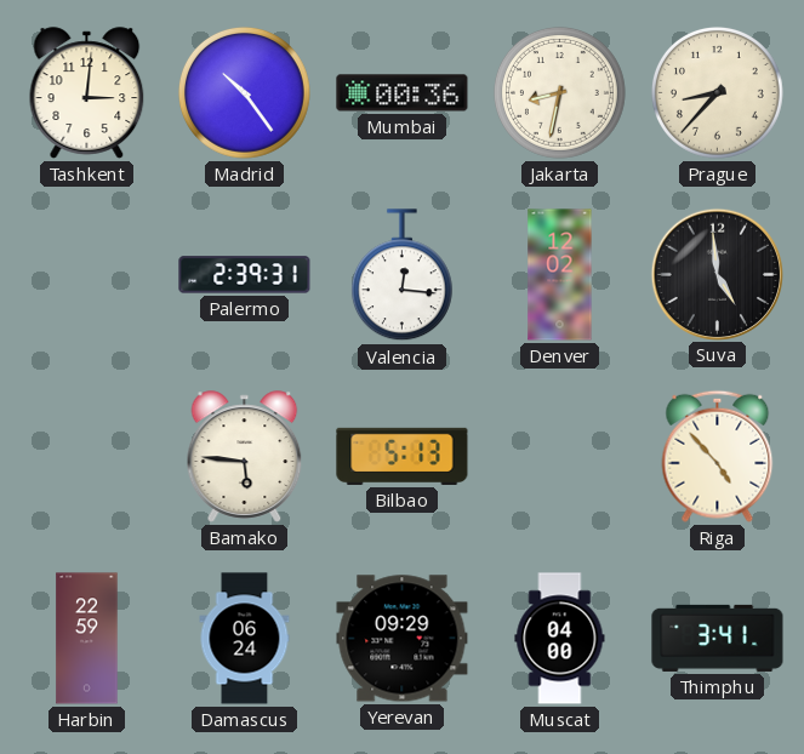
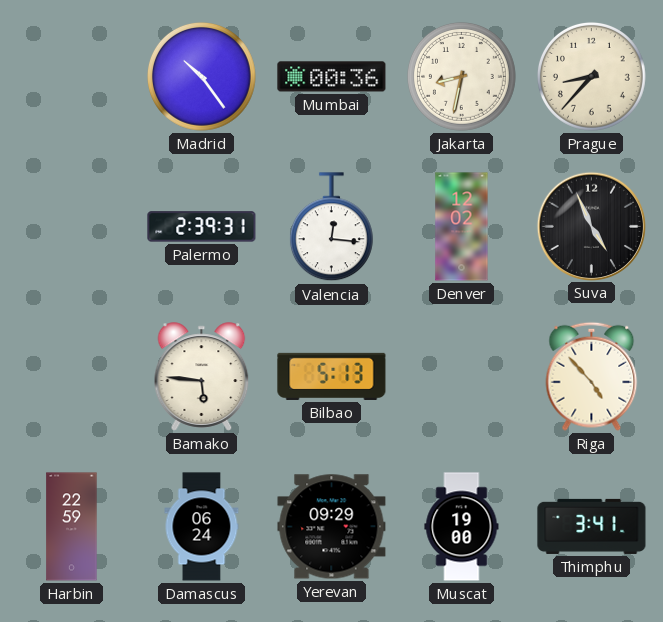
Tashkent: 3:01 -> none (87, 93)
Suva: 4:59 -> 4:56 (591, 226)
Muscat: 04:00 -> 19:00 (462, 527)
